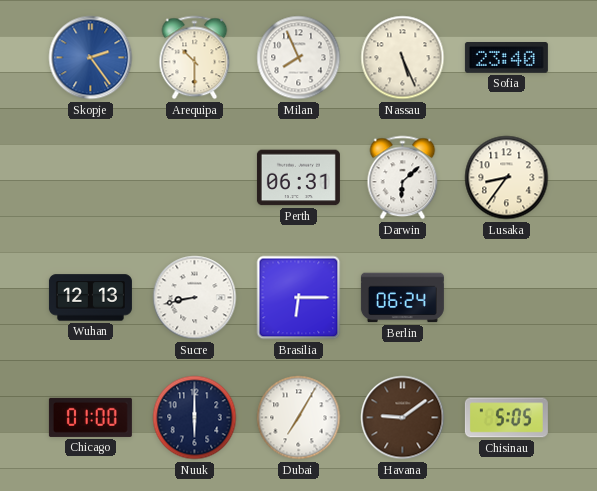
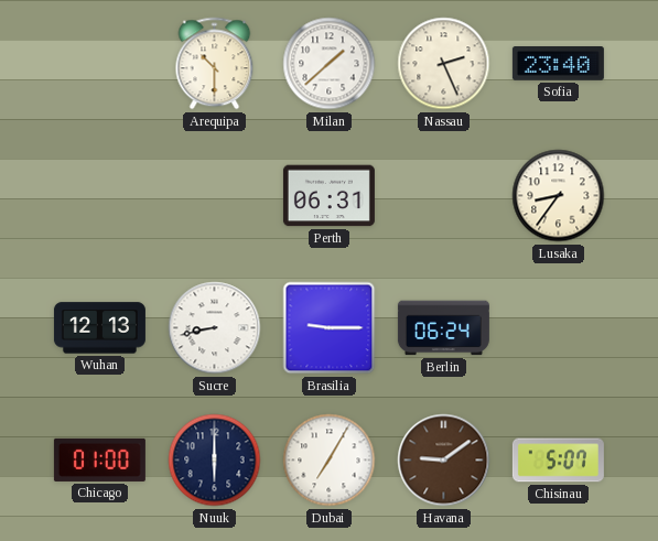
Skopje: 2:24 -> none (91, 58)
Milan: 7:56 -> 1:38 (330, 64)
Nassau: 5:26 -> 2:26 (444, 64)
Darwin: 6:08 -> none (403, 178)
Brasilia: 6:15 -> 9:15 (330, 328)
Chisinau: 5:05 -> 5:07 (558, 461)
